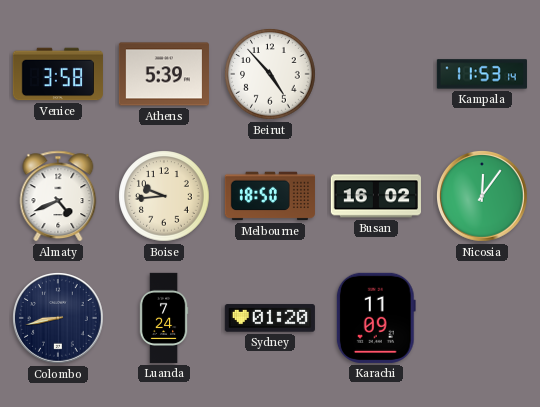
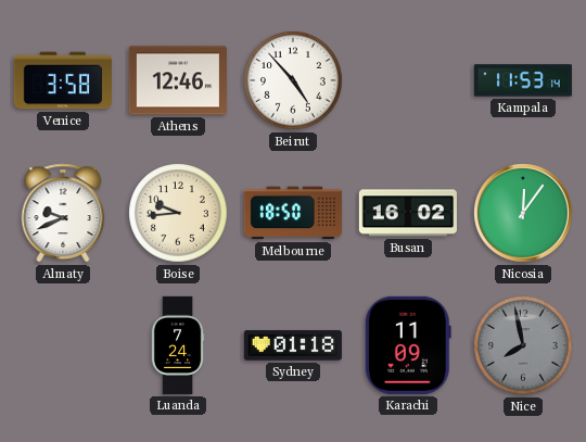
Athens: 5:39 -> 12:46 (178, 80)
Almaty: 4:41 -> 9:41 (63, 213)
Colombo: 8:43 -> none (59, 319)
Sydney: 01:20 -> 01:18 (293, 345)
Nice: none -> 7:58 (523, 345)
